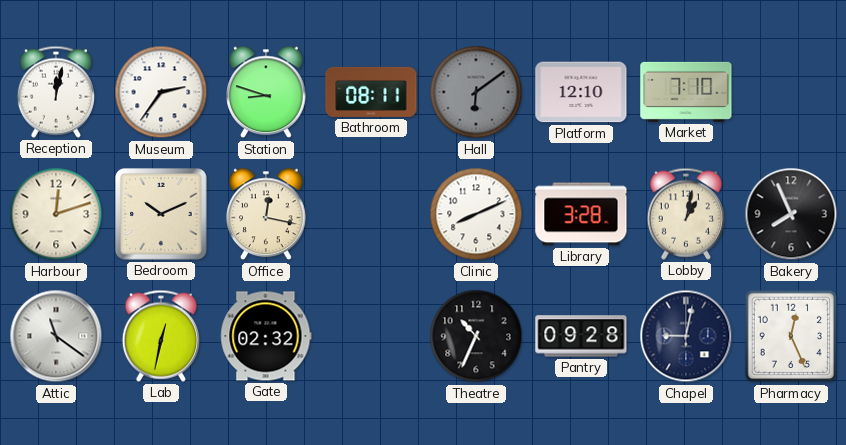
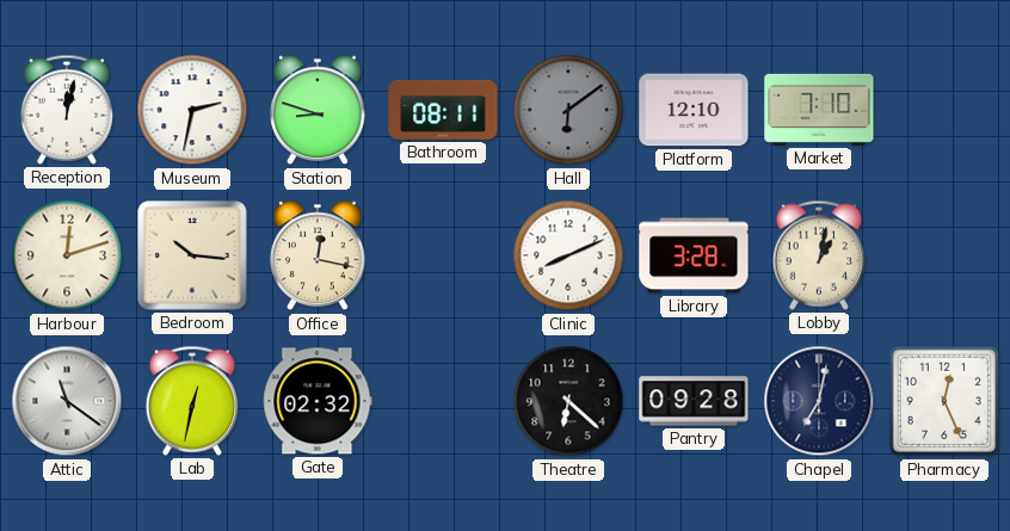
Museum: 2:36 -> 2:32 (192, 110)
Bedroom: 10:11 -> 10:16 (193, 257)
Bakery: 7:56 -> none (791, 214)
Theatre: 10:34 -> 6:22 (568, 401)
Chapel: 9:02 -> 7:02 (819, 401)
